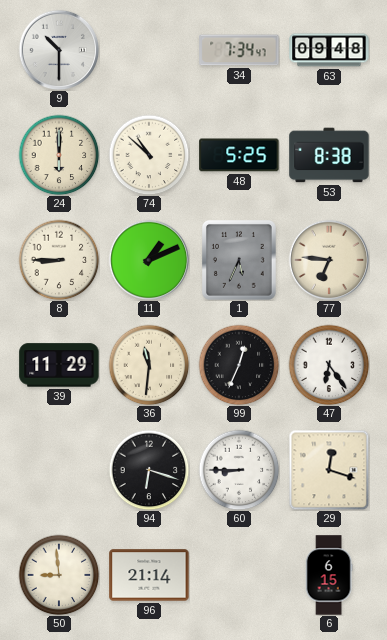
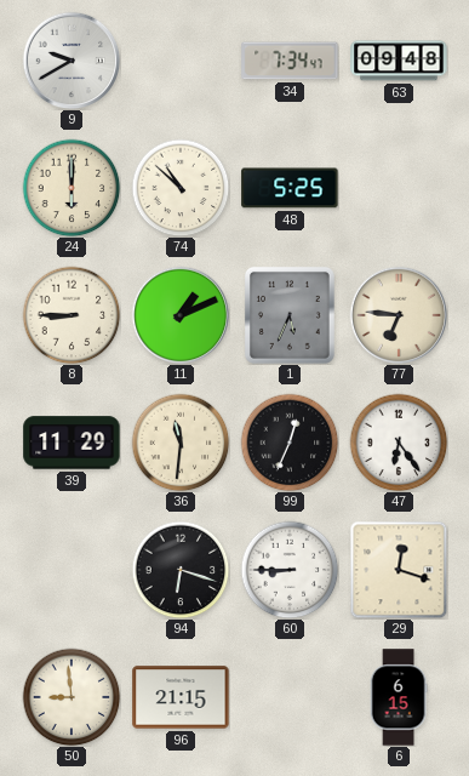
9: 10:30 -> 9:40 (72, 61)
53: 8:38 -> none (329, 155)
96: 21:14 -> 21:15 (181, 697)
